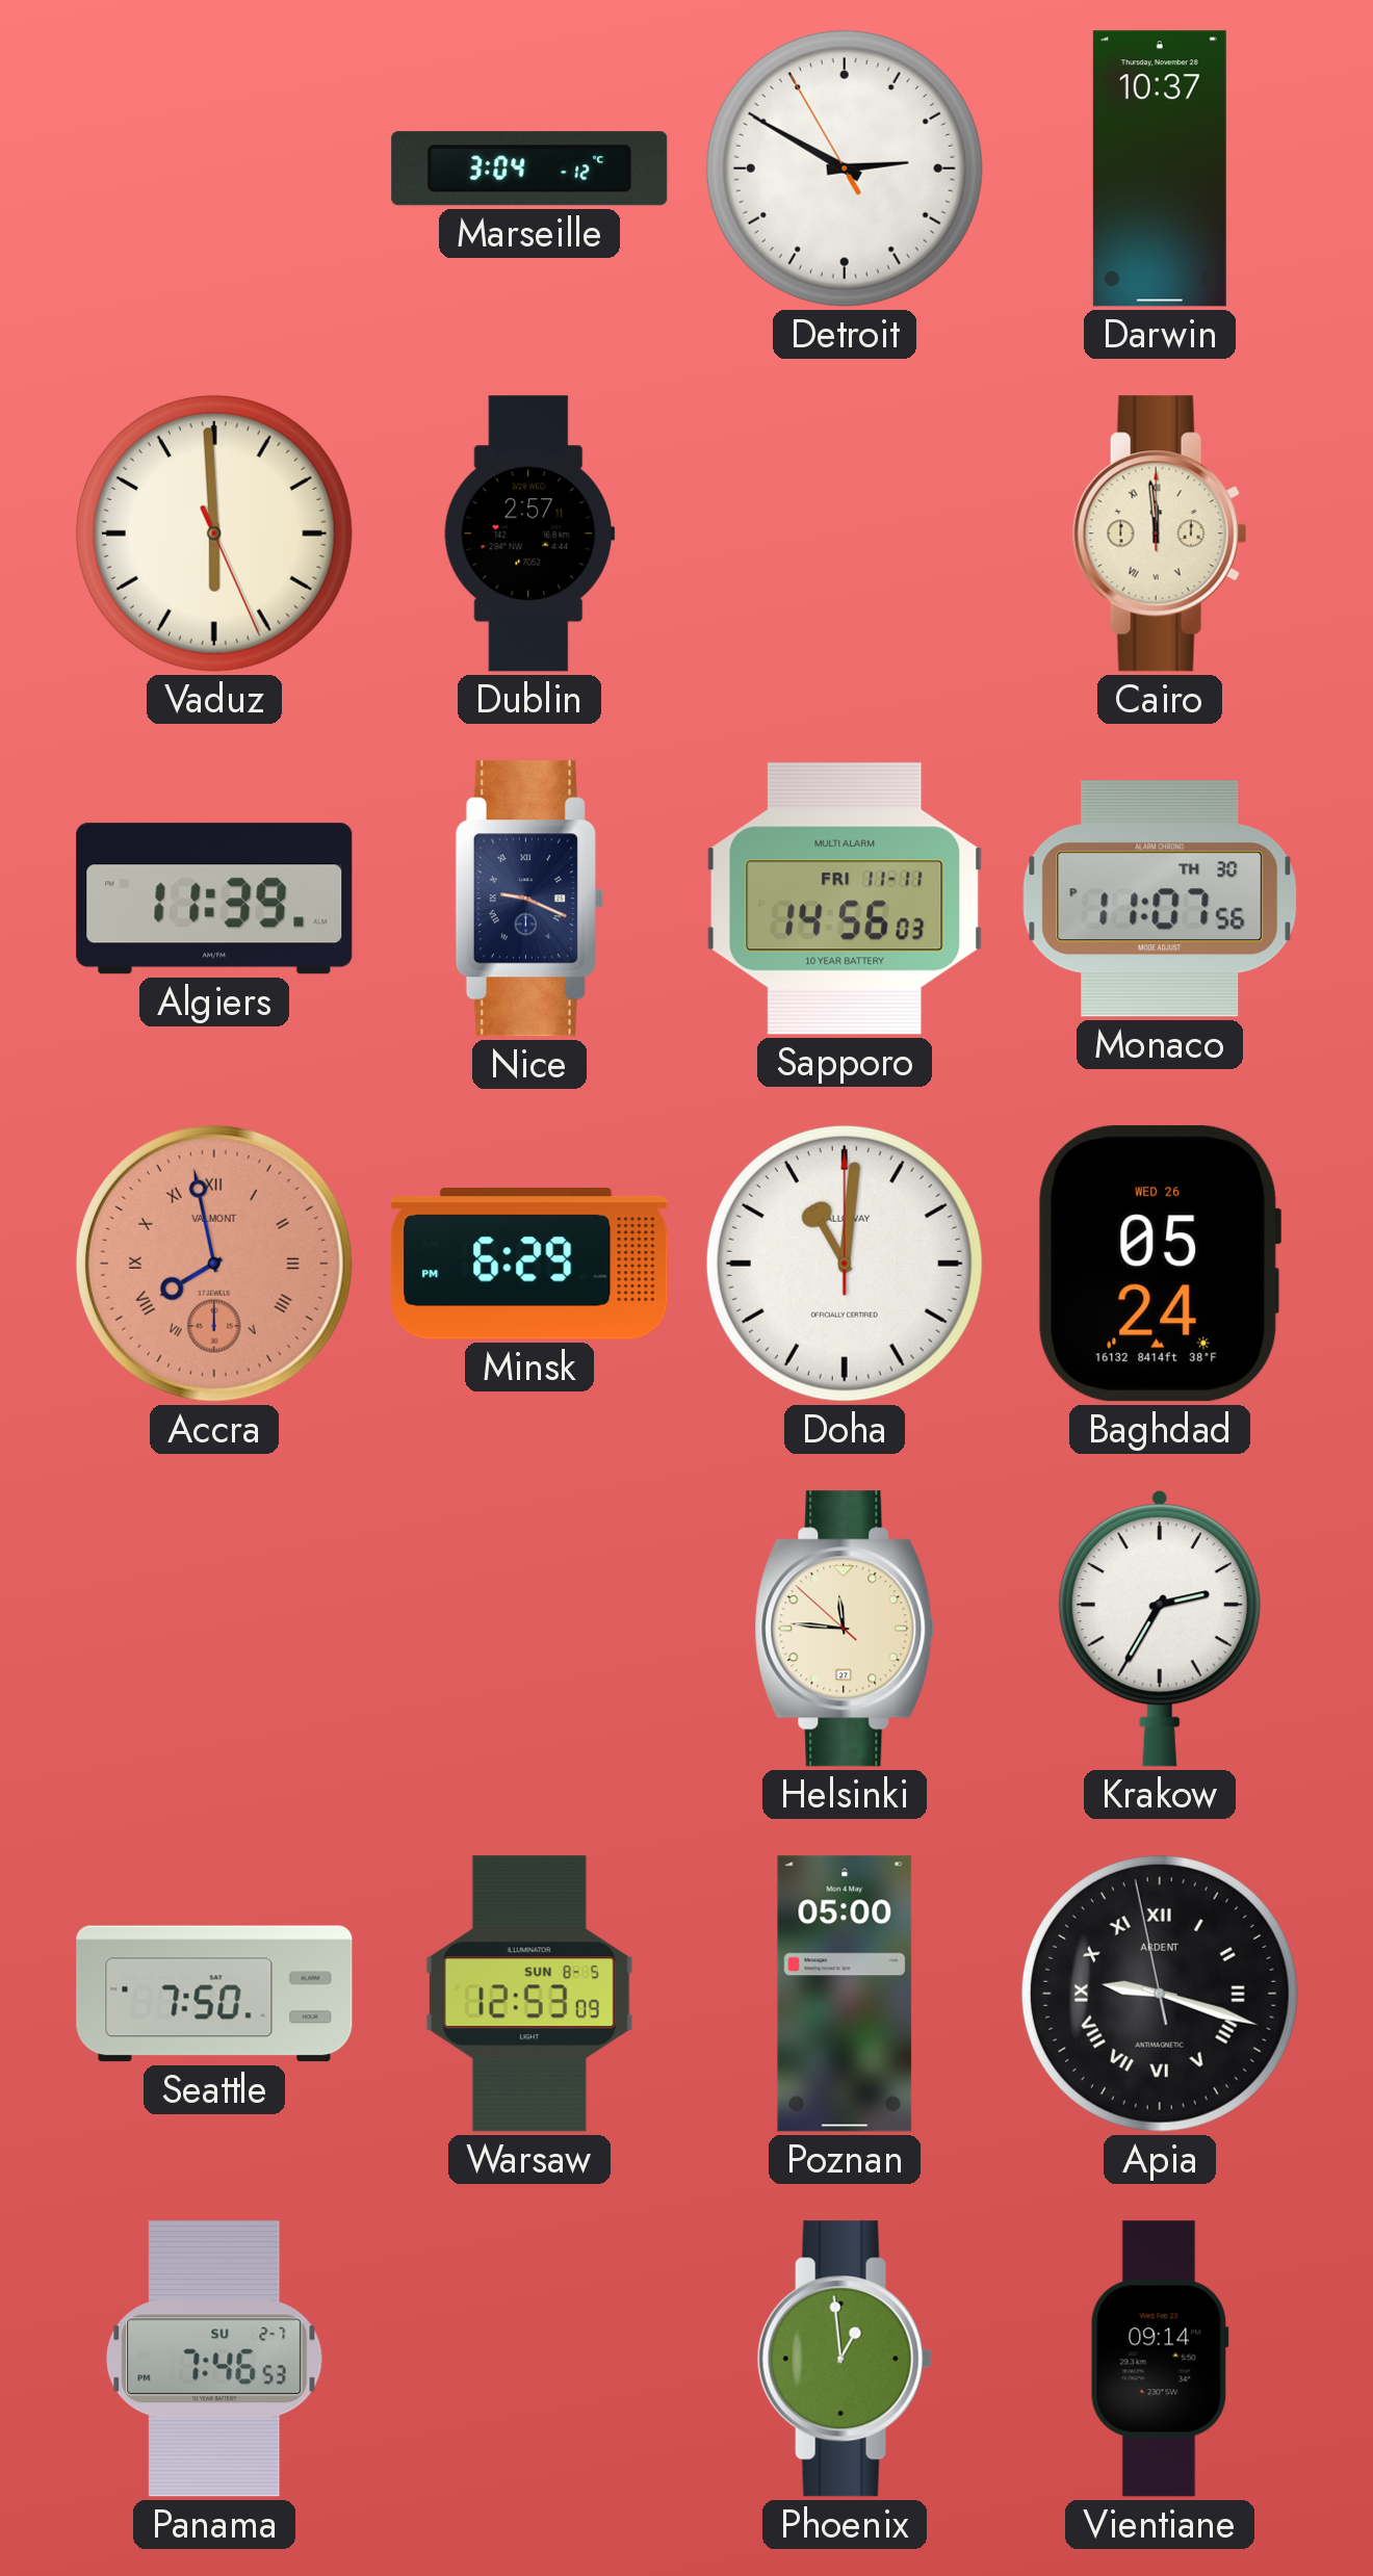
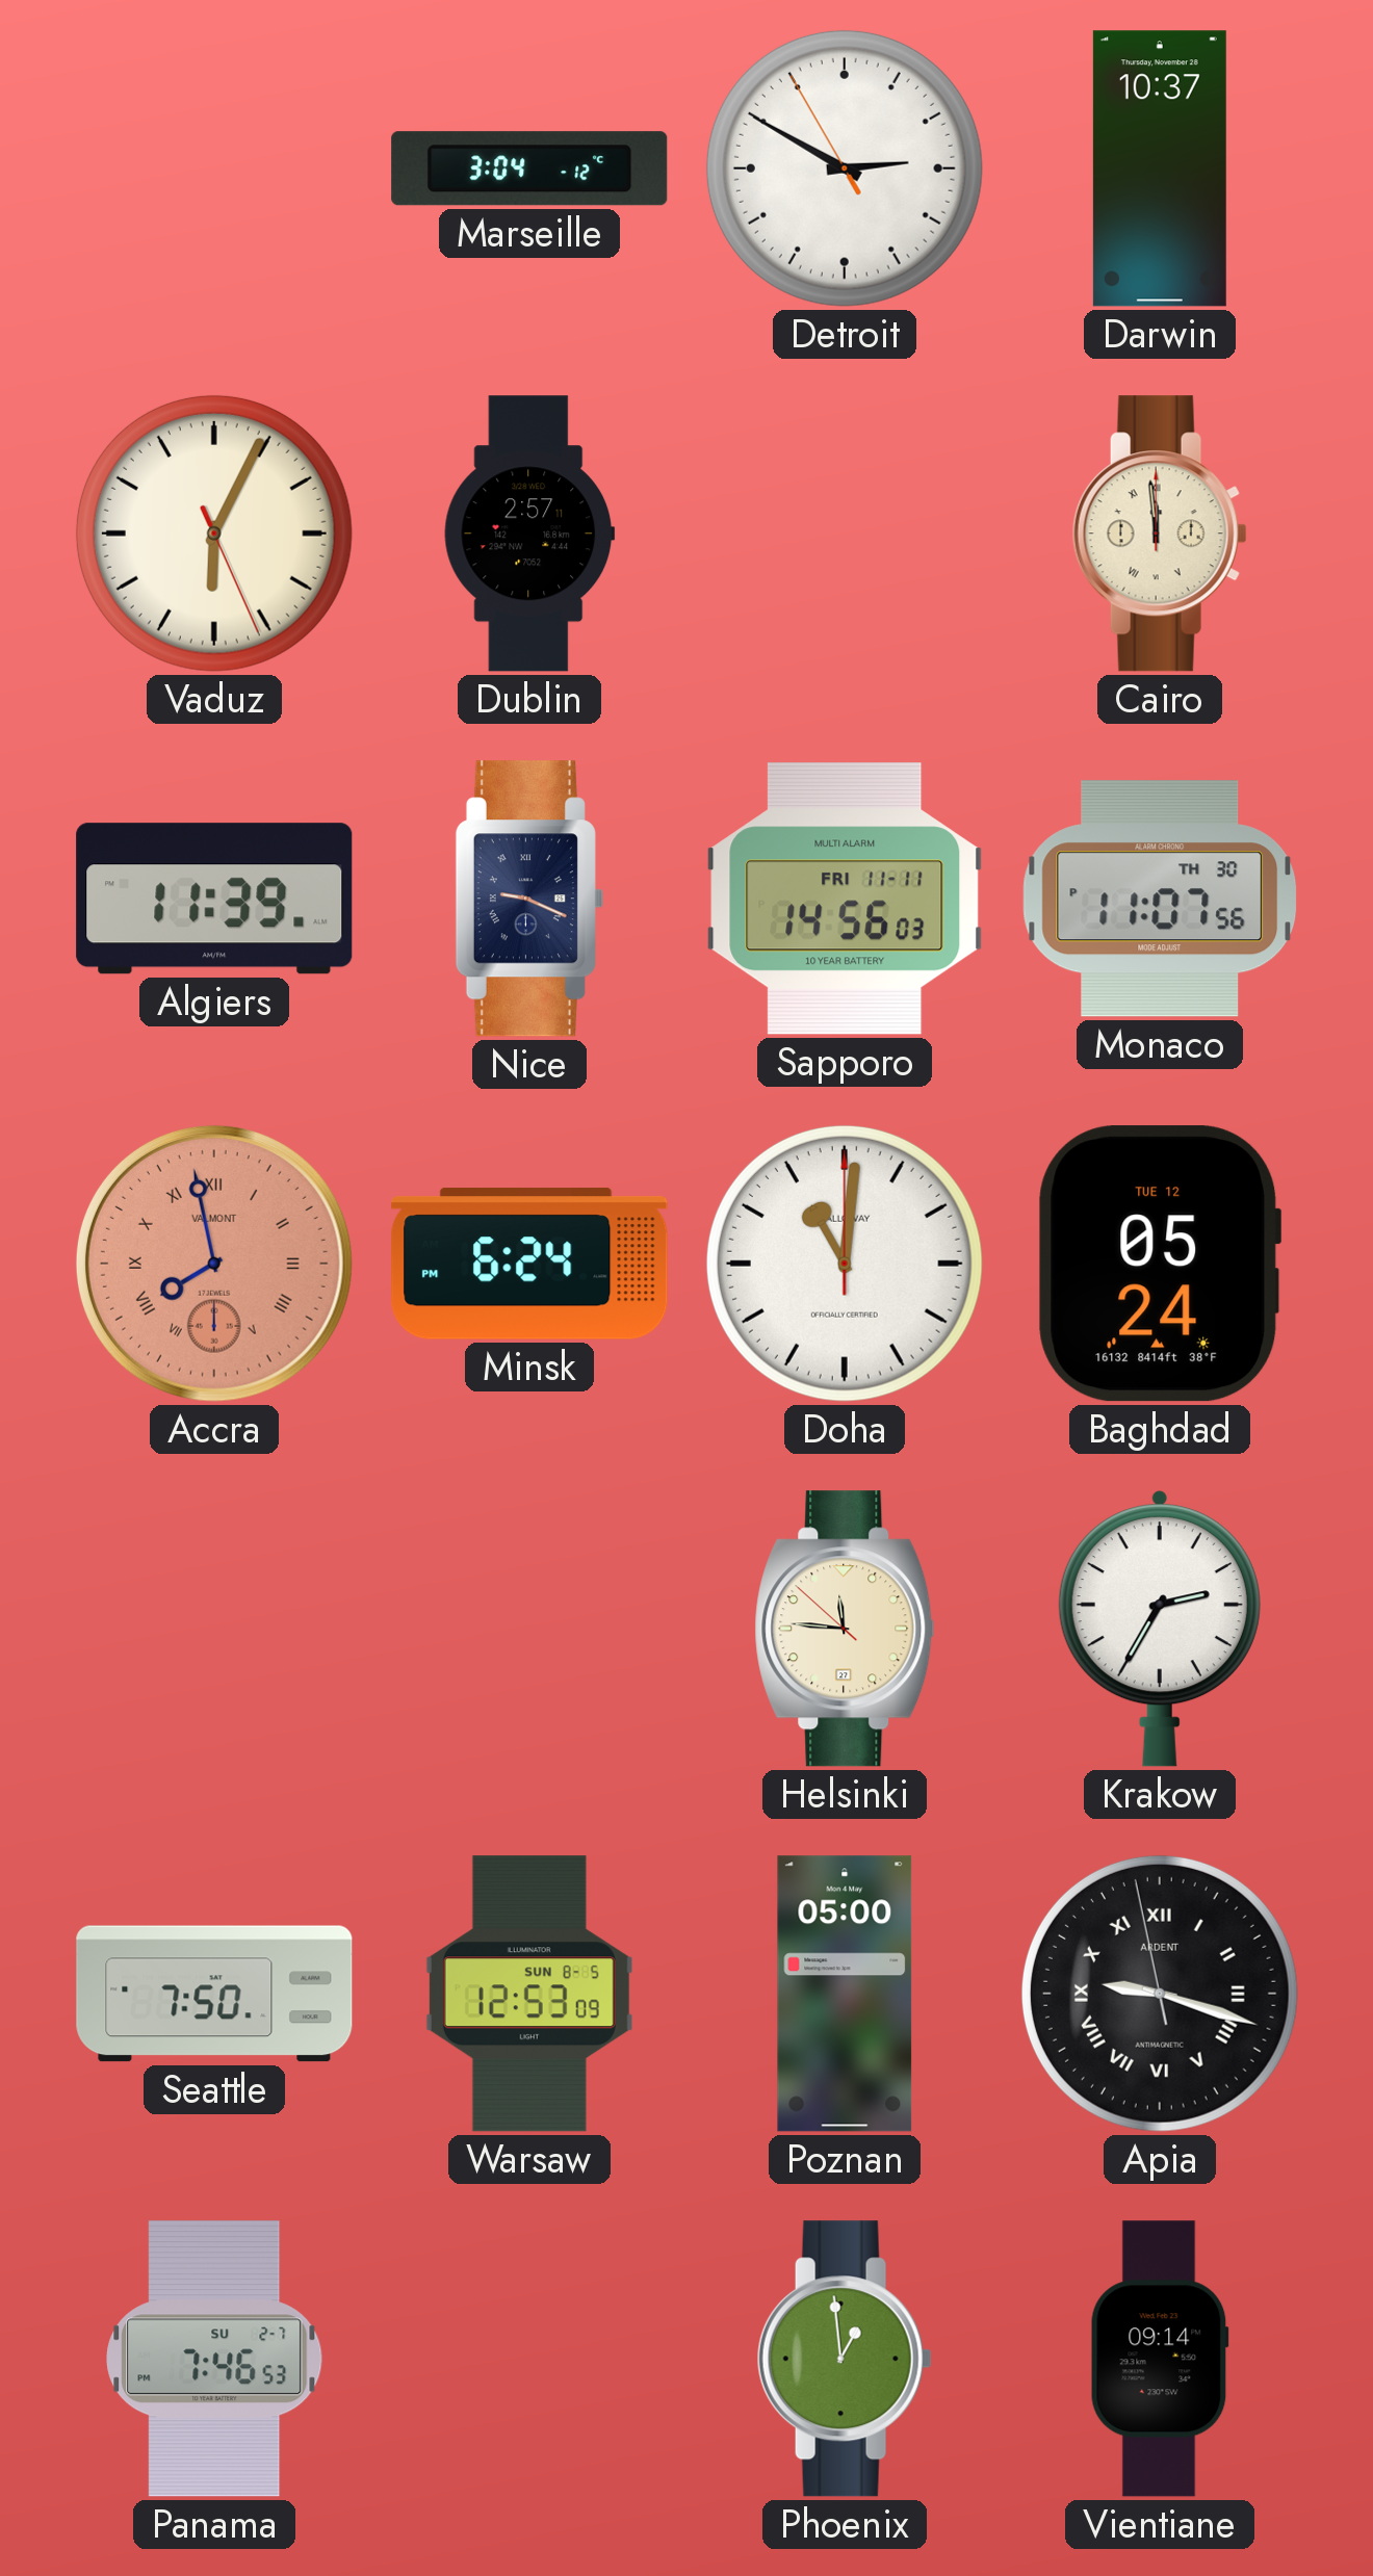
Vaduz: 5:59 -> 6:04 (214, 534)
Minsk: 6:29 -> 6:24 (529, 1264)
Baghdad date: WED 26 -> TUE 12 (1160, 1264)
